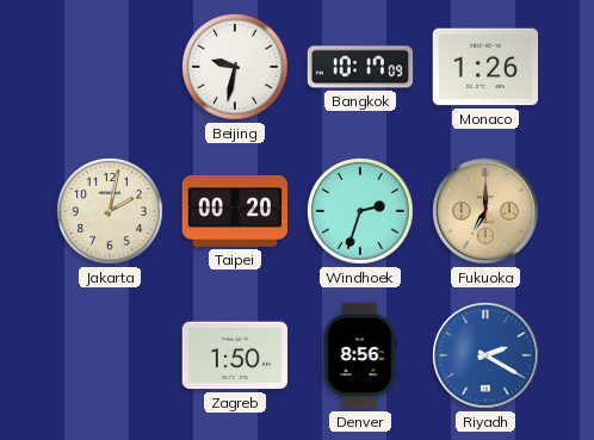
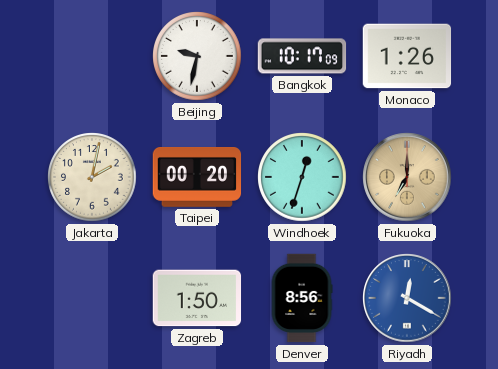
Windhoek: 2:33 -> 12:33 (302, 177)
Riyadh: 2:20 -> 12:20 (407, 298)
